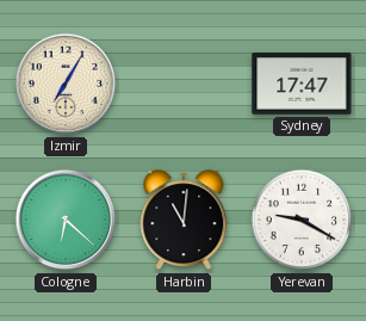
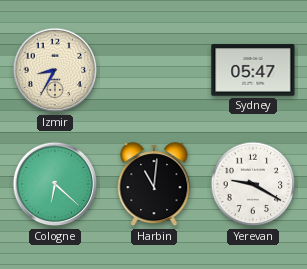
Izmir: 7:05 -> 8:35 (55, 70)
Sydney: 17:47 -> 05:47 (253, 70)
